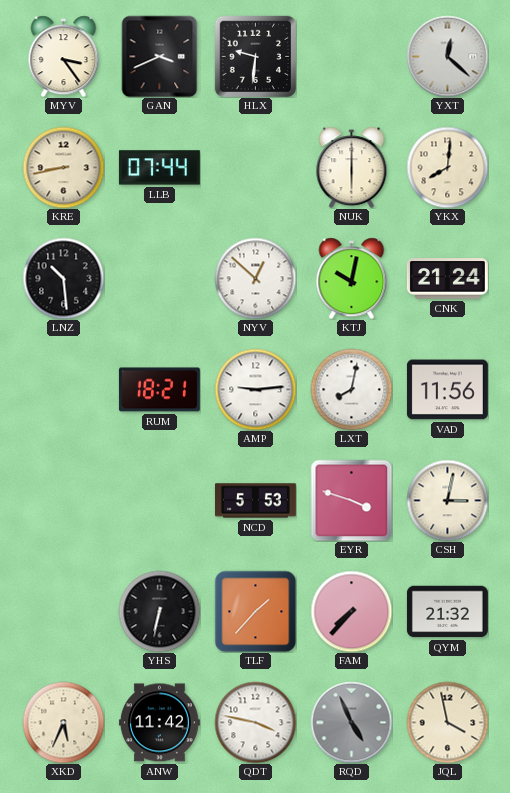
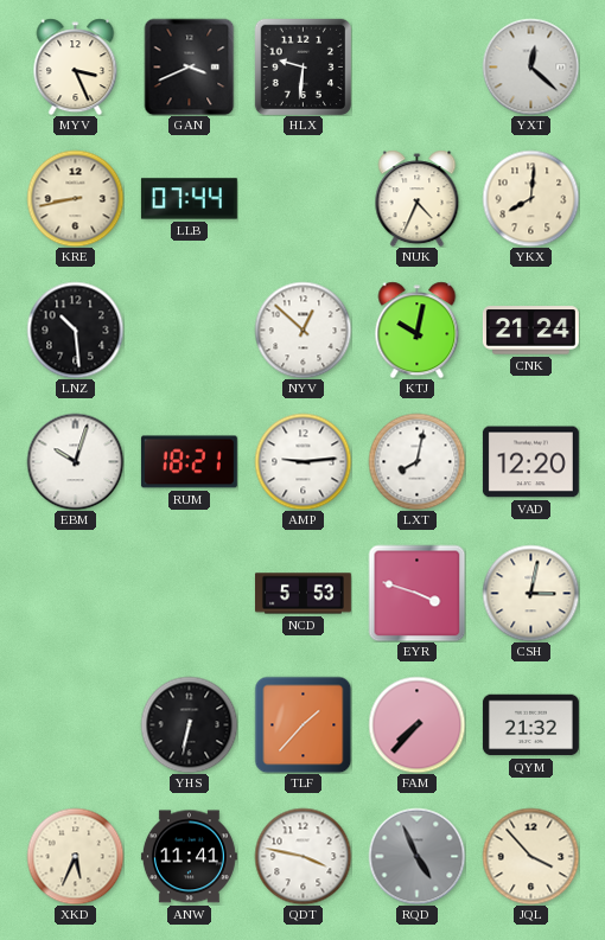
MYV: 3:24 -> 3:26 (76, 66)
NUK: 6:00 -> 4:34 (418, 198)
EBM: none -> 10:03 (75, 461)
VAD: 11:56 -> 12:20 (530, 462)
ANW: 11:42 -> 11:41 (189, 857)
JQL: 3:58 -> 3:53 (530, 856)
